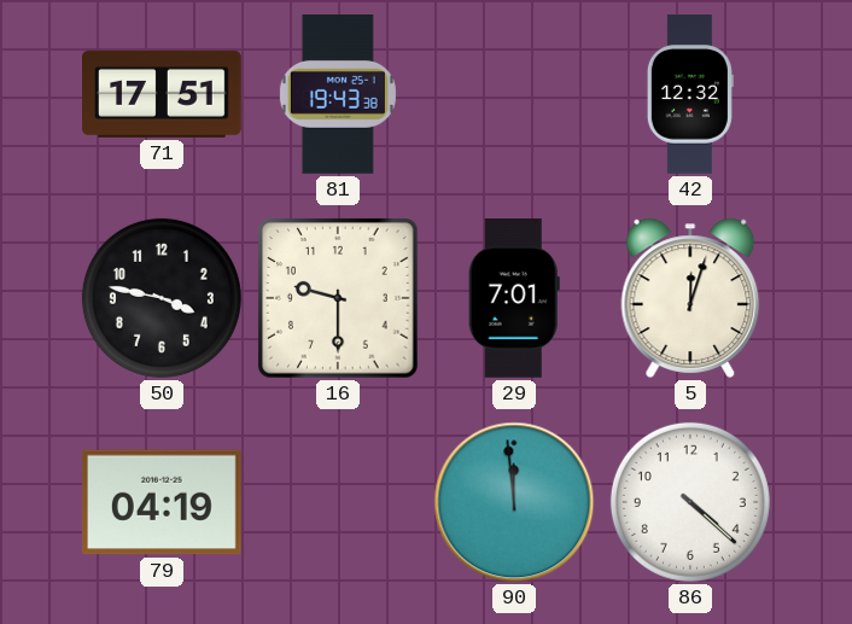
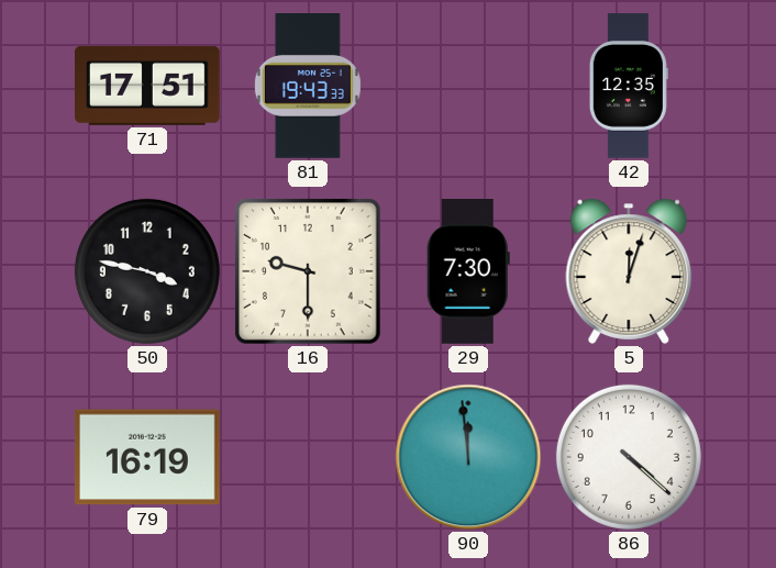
81: 19:43:38 -> 19:43:33 (308, 87)
42: 12:32 -> 12:35 (629, 86)
29: 7:01 -> 7:30 (468, 272)
79: 04:19 -> 16:19 (147, 457)
